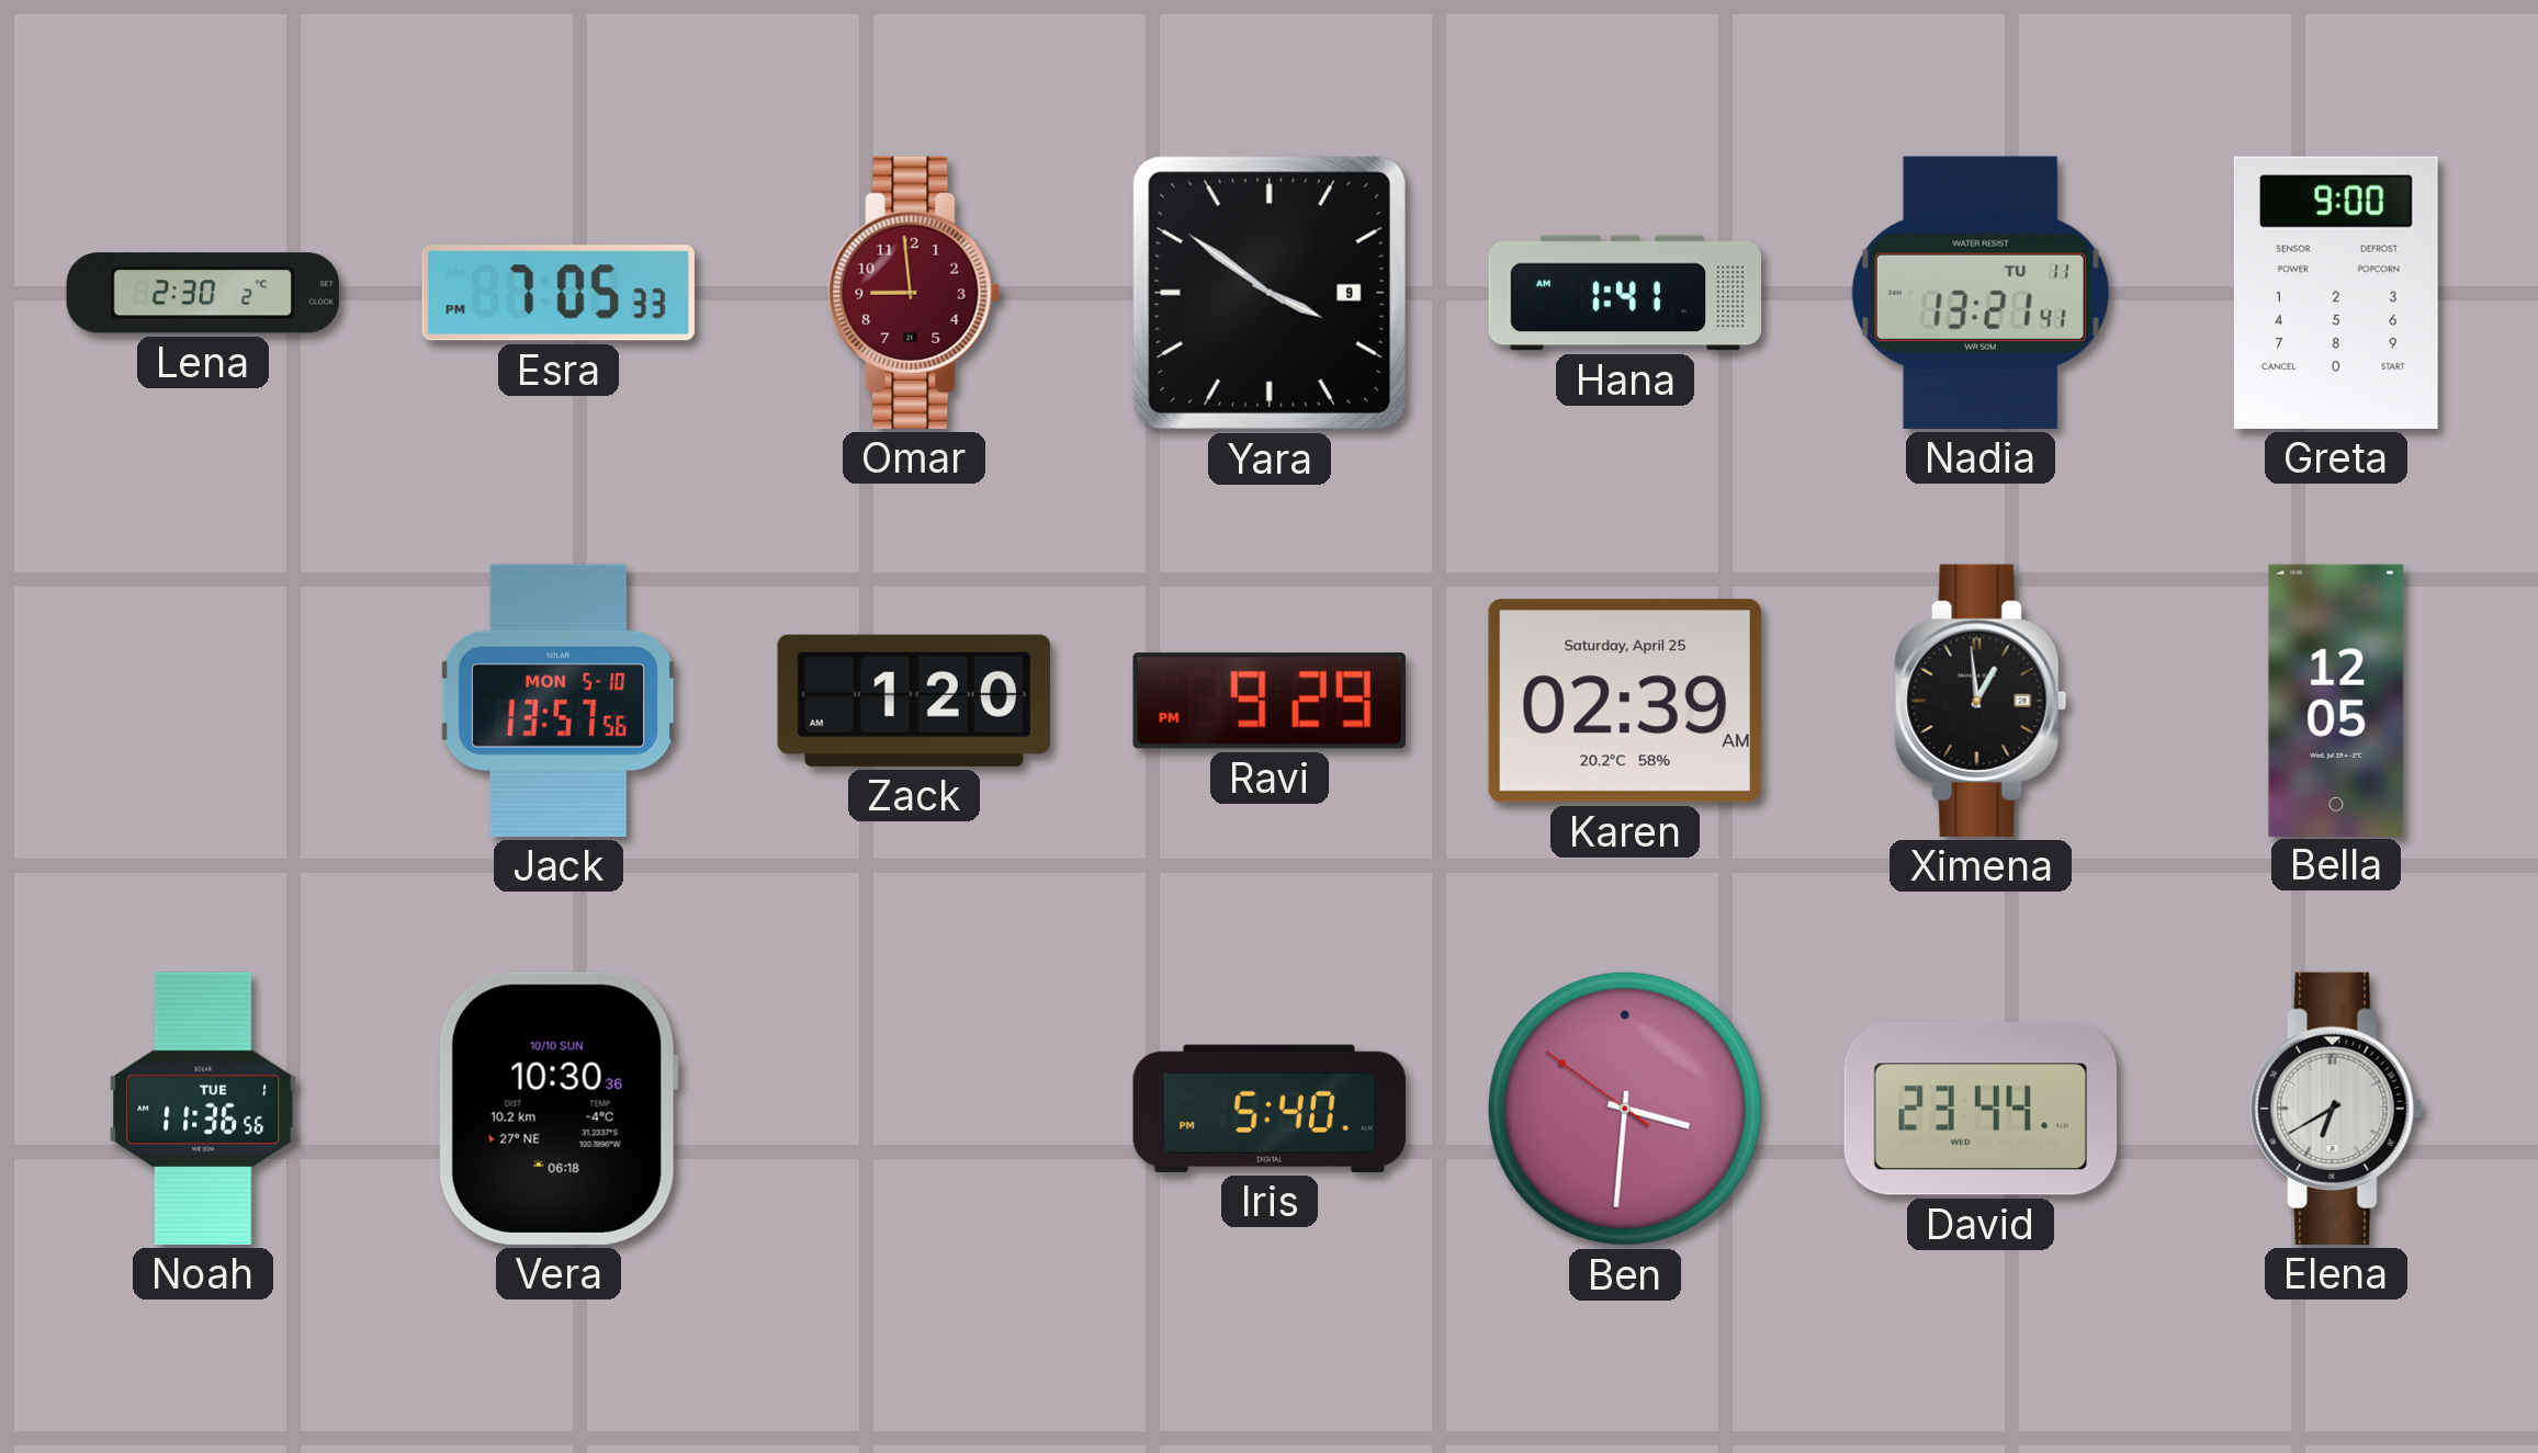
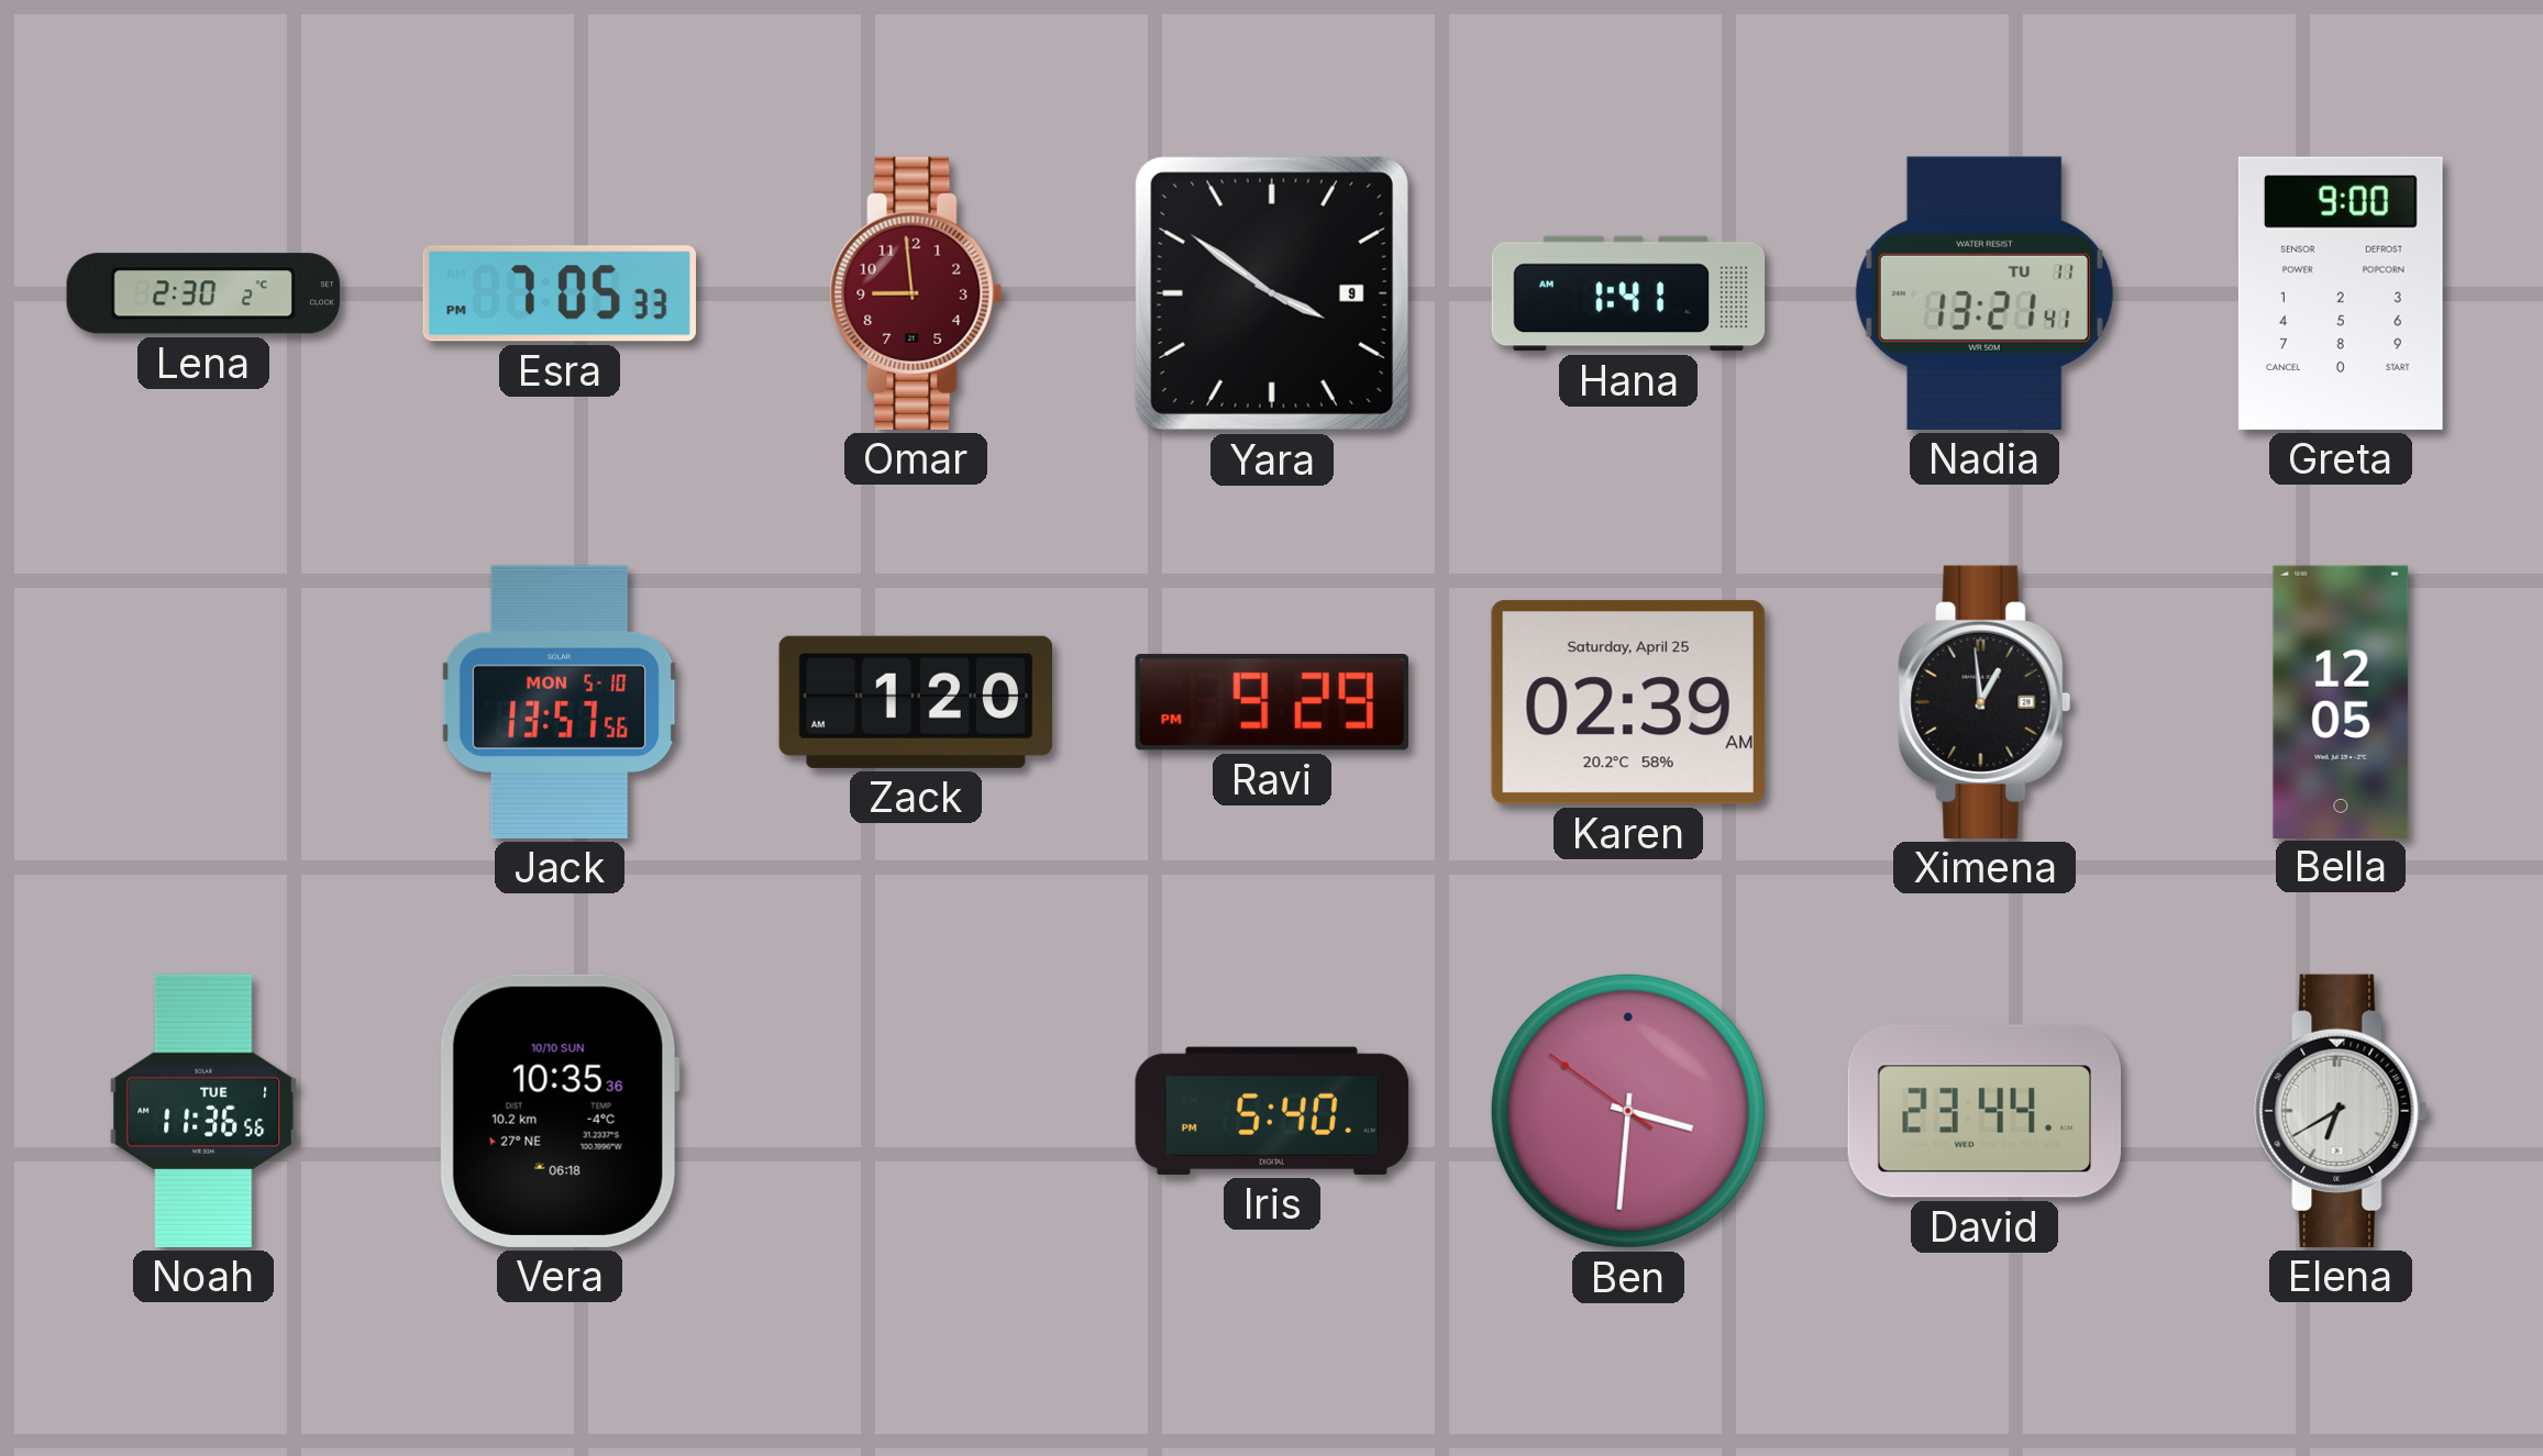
Vera: 10:30 -> 10:35 (560, 1111)
